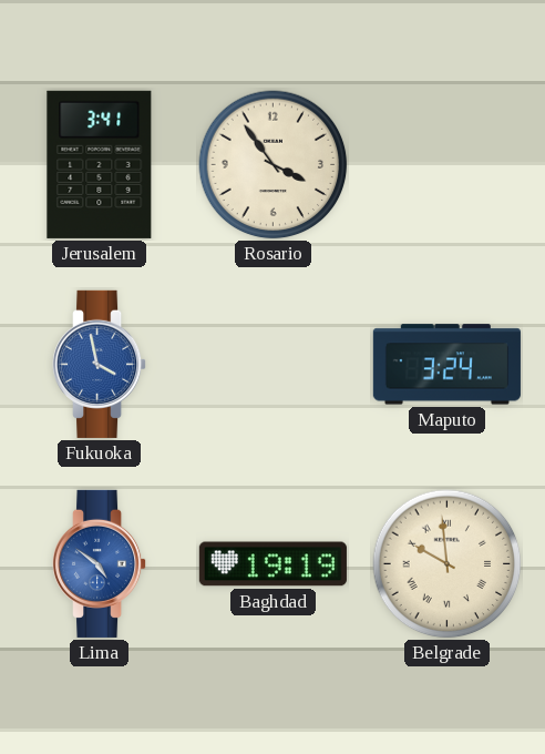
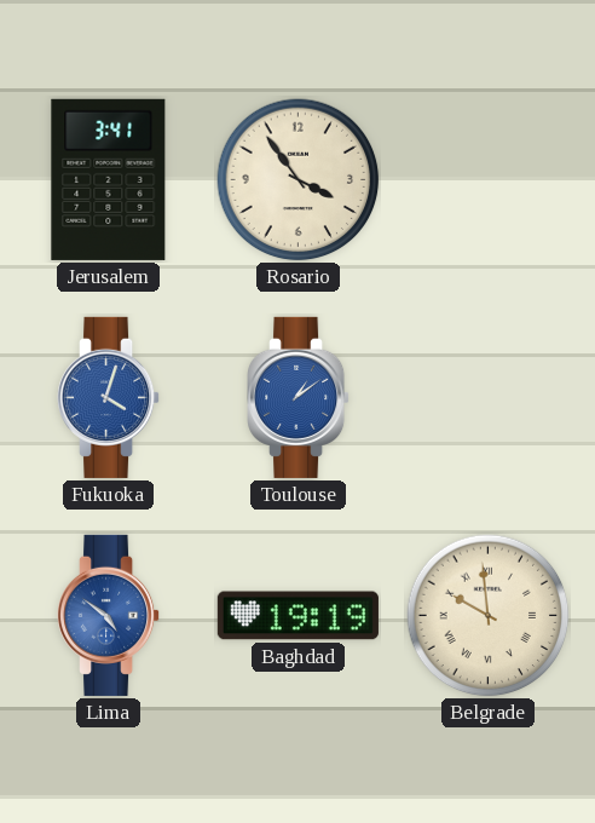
Fukuoka: 3:58 -> 4:03 (110, 397)
Toulouse: none -> 1:09 (300, 397)
Maputo: 3:24 -> none (446, 365)
